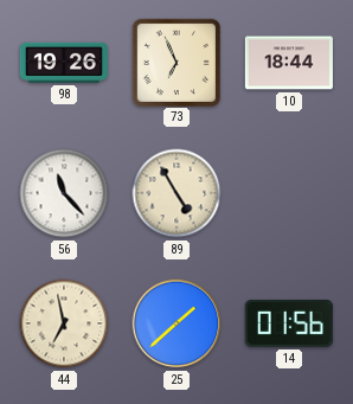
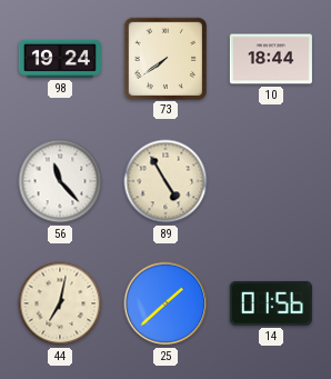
98: 19:26 -> 19:24 (60, 59)
73: 6:56 -> 7:39 (164, 58)
44: 6:58 -> 7:02 (60, 303)
